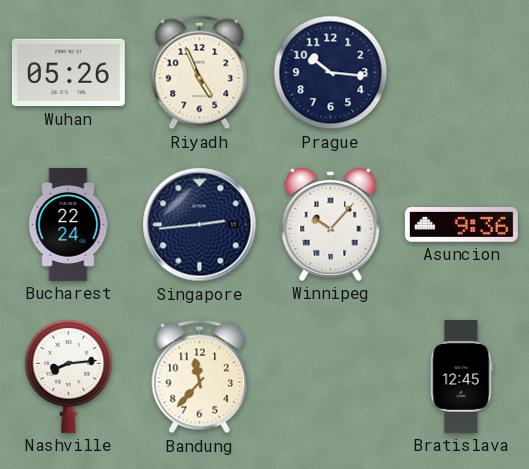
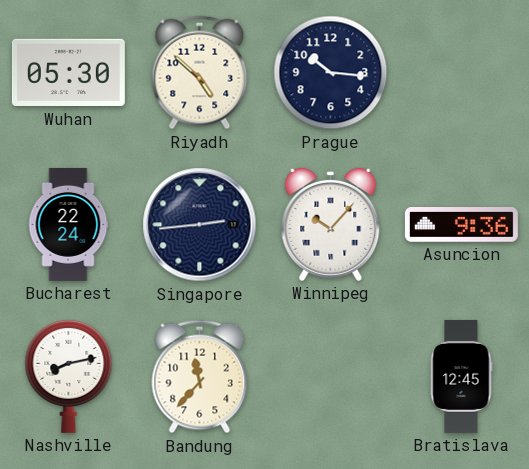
Wuhan: 05:26 -> 05:30 (68, 73)
Riyadh: 4:56 -> 4:52 (200, 73)
Nashville: 8:14 -> 8:13 (69, 376)
